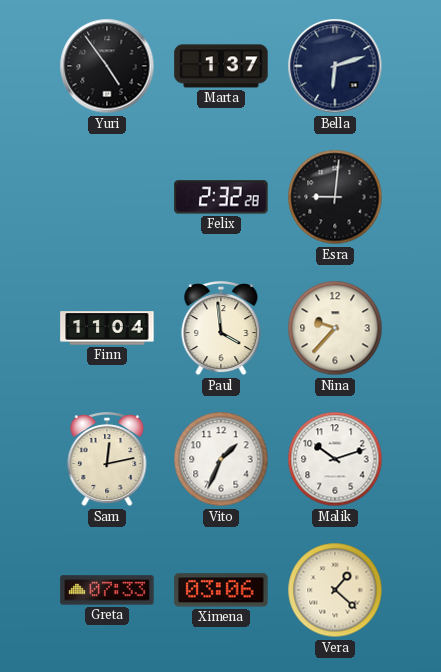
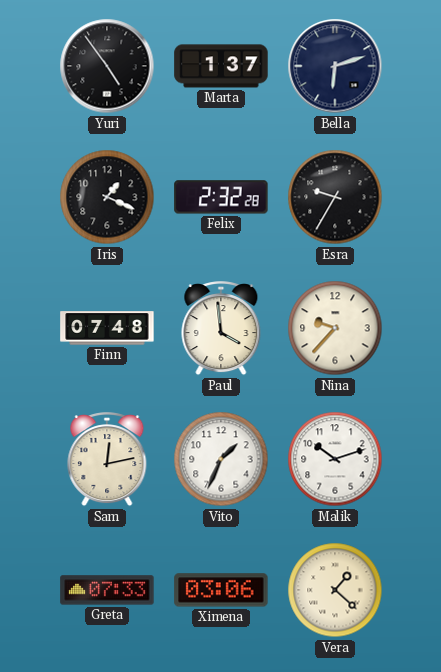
Iris: none -> 1:19 (107, 197)
Esra: 9:01 -> 9:35 (335, 197)
Finn: 11:04 -> 07:48 (107, 328)
